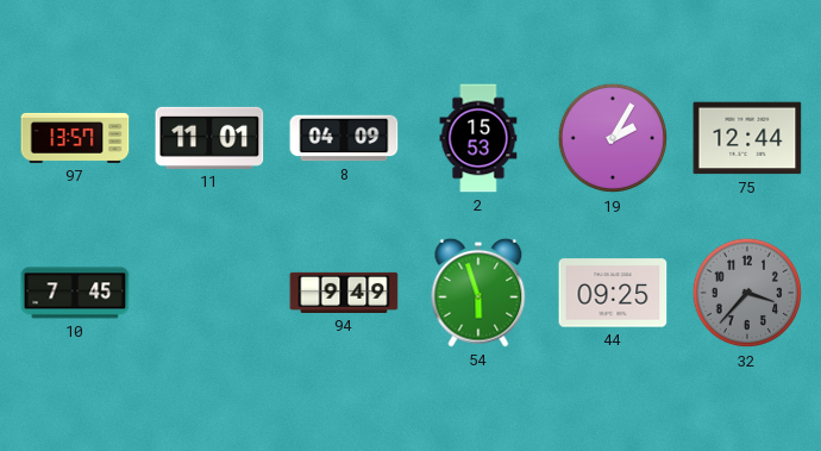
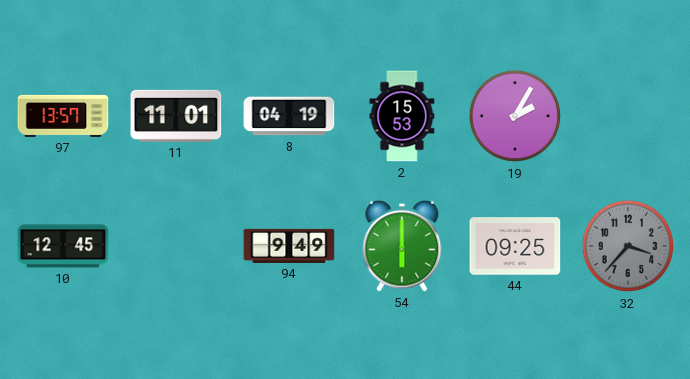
8: 04:09 -> 04:19 (289, 116)
75: 12:44 -> none (747, 138)
10: 7:45 -> 12:45 (63, 246)
54: 5:57 -> 6:00 (402, 246)
